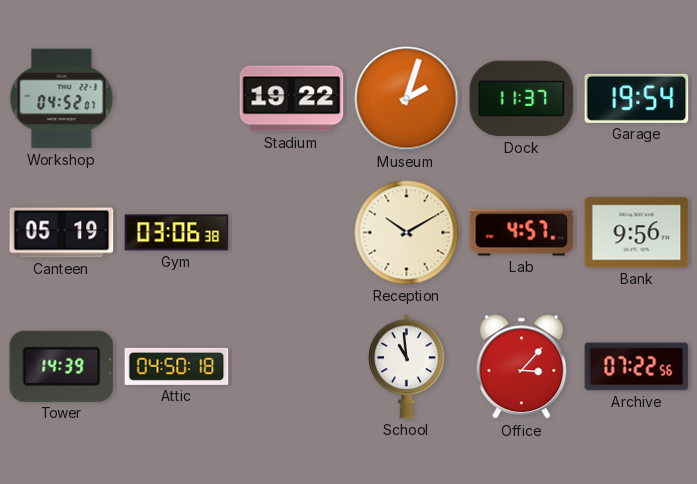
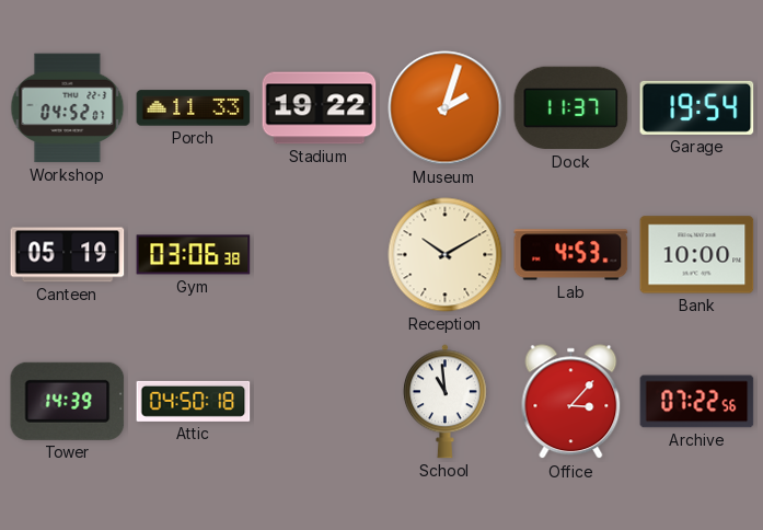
Porch: none -> 11:33 (194, 108)
Lab: 4:57 -> 4:53 (571, 255)
Bank: 9:56 -> 10:00 (697, 255)
